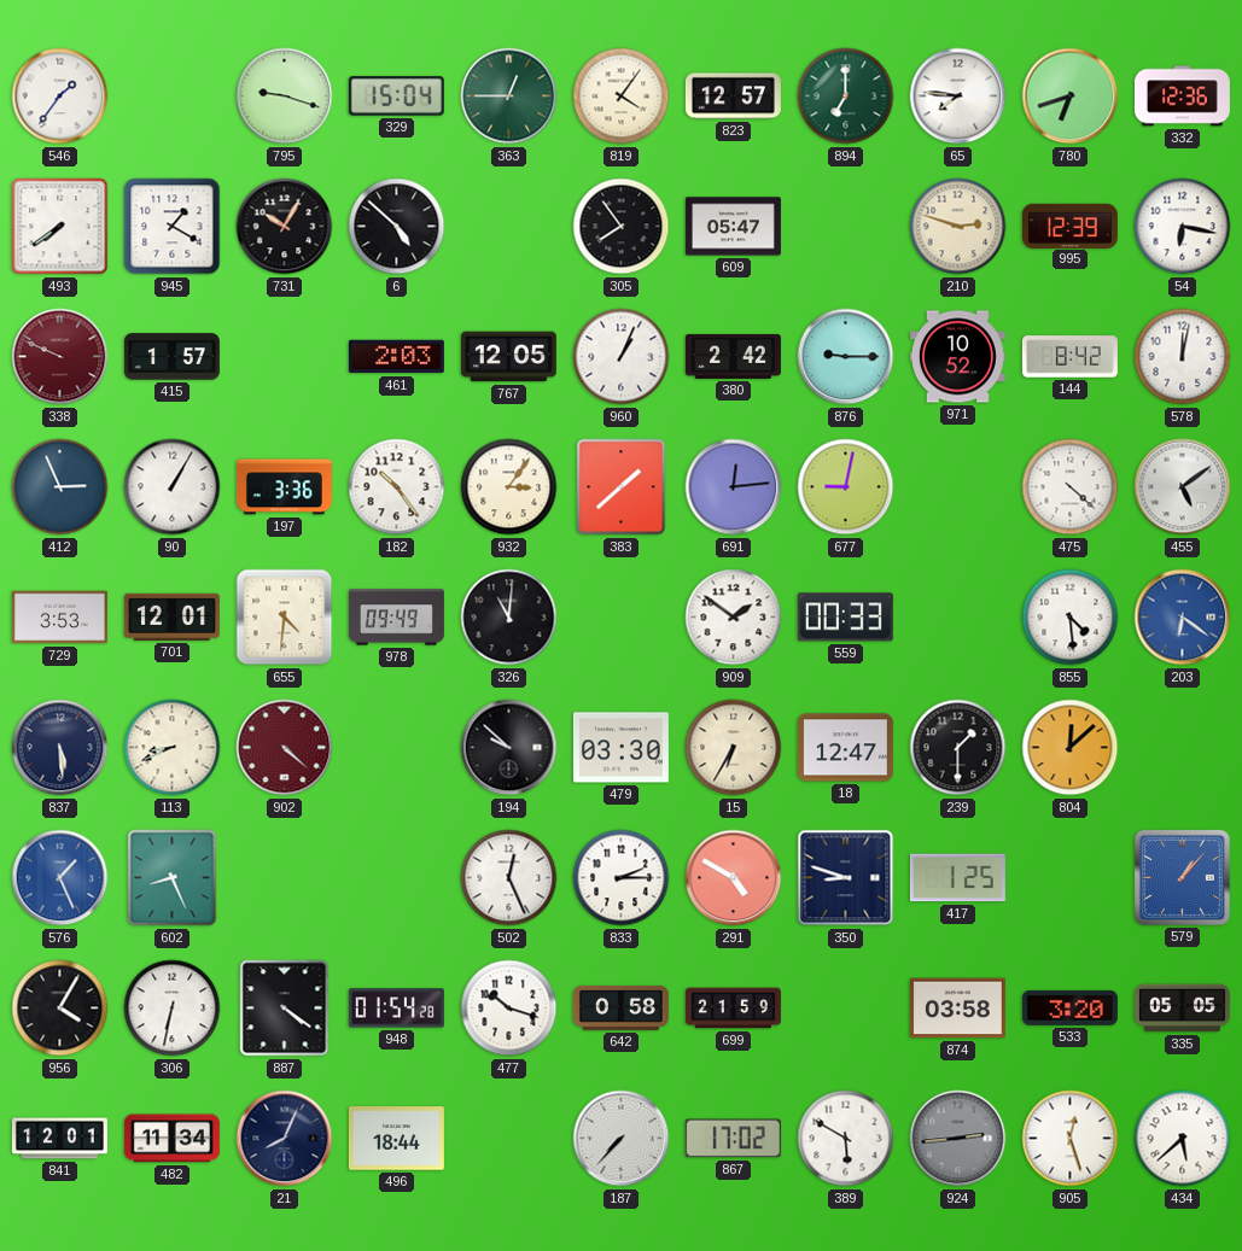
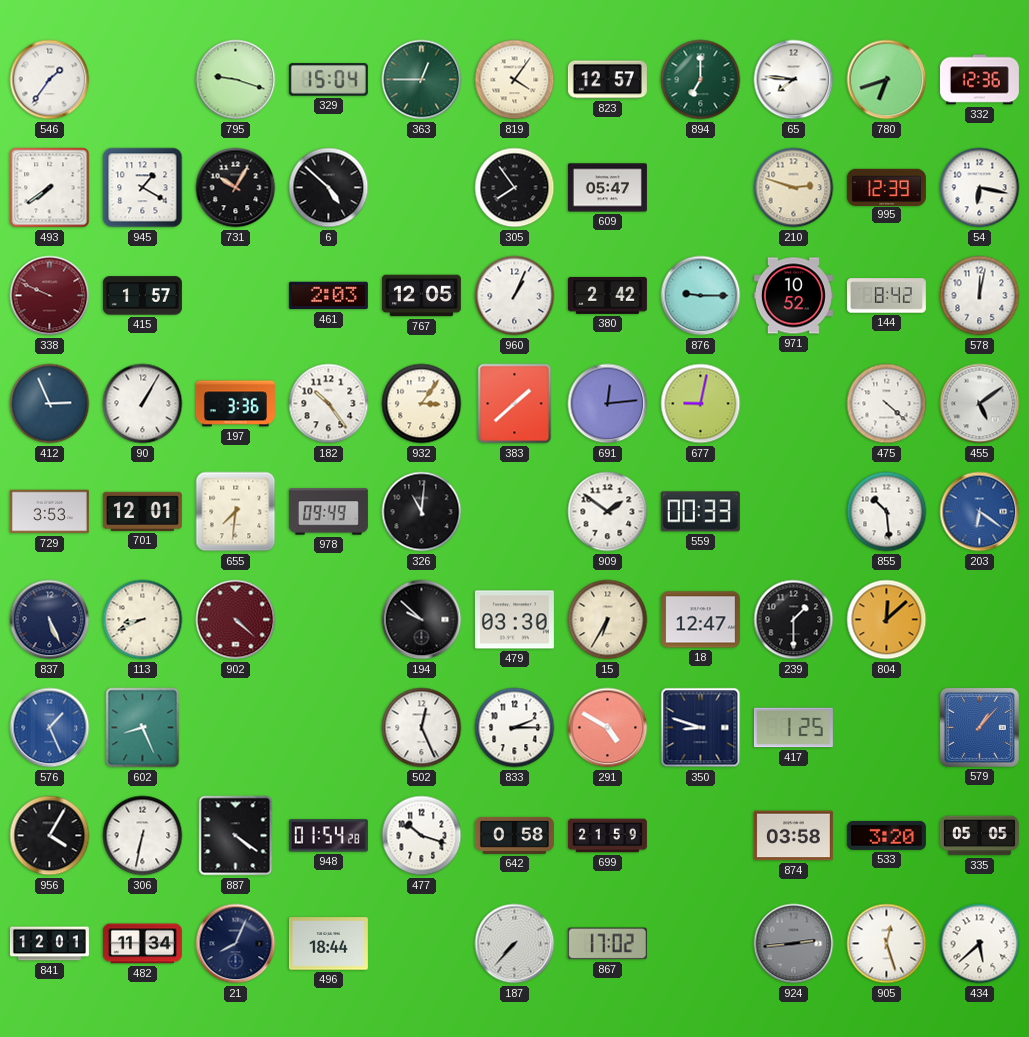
655: 4:31 -> 7:31 (236, 512)
855: 4:29 -> 10:29 (887, 512)
837: 5:29 -> 5:26 (50, 620)
389: 5:50 -> none (846, 1139)
